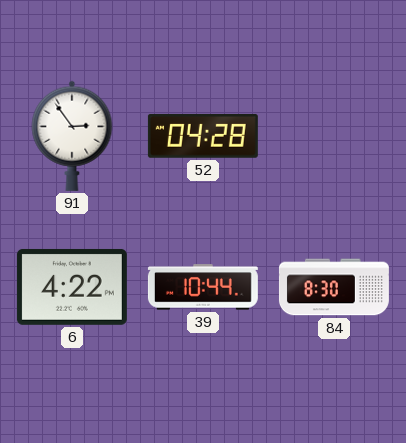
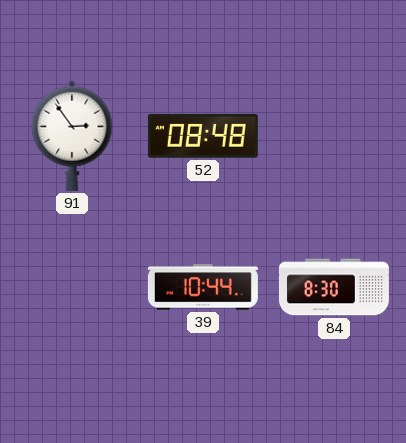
52: 04:28 -> 08:48 (203, 136)
6: 4:22 -> none (72, 287)
